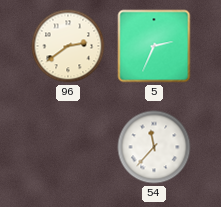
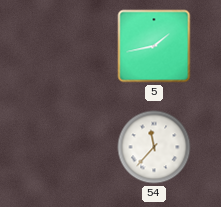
96: 2:39 -> none (68, 46)
5: 2:34 -> 1:43 (154, 46)
